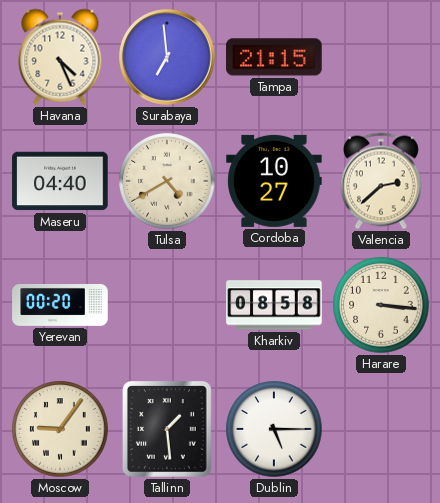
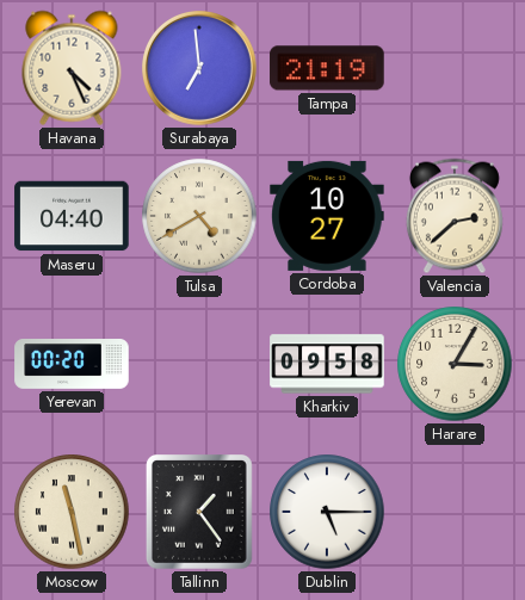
Tampa: 21:15 -> 21:19 (327, 68)
Kharkiv: 08:58 -> 09:58 (327, 364)
Harare: 3:16 -> 3:05 (455, 364)
Moscow: 9:06 -> 11:28 (72, 512)
Tallinn: 1:29 -> 1:24 (199, 513)
